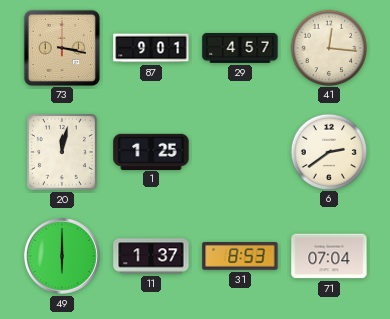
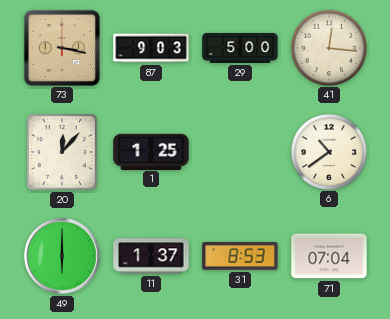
87: 9:01 -> 9:03 (151, 48)
29: 4:57 -> 5:00 (240, 48)
20: 12:02 -> 12:07 (62, 153)
6: 2:39 -> 10:39 (328, 151)
